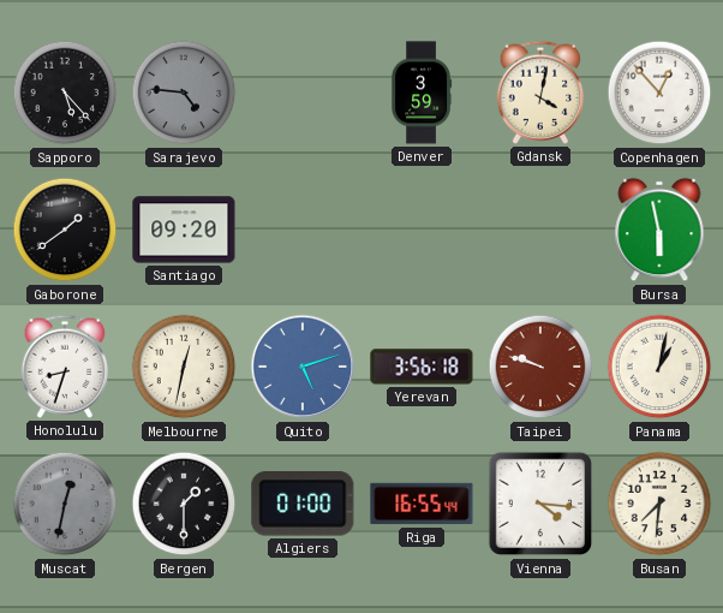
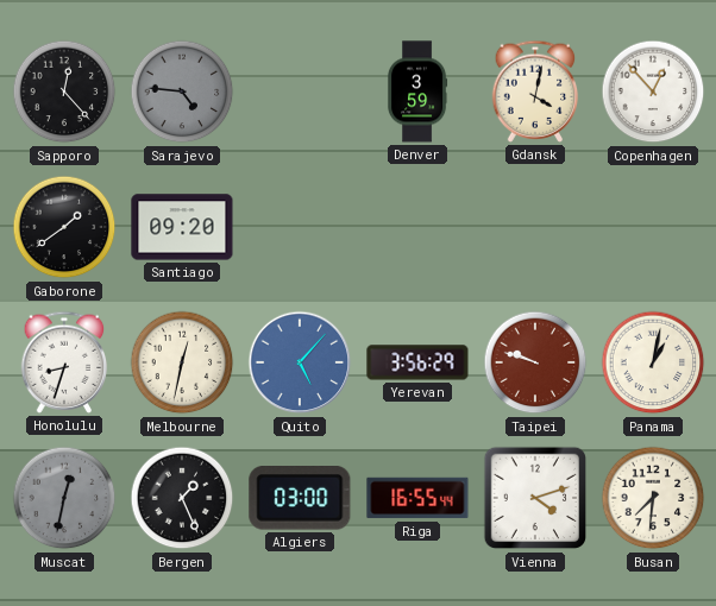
Sapporo: 5:23 -> 12:23 (64, 91)
Bursa: 5:58 -> none (659, 230)
Quito: 5:12 -> 5:07 (300, 362)
Yerevan: 3:56:18 -> 3:56:29 (417, 362)
Bergen: 1:30 -> 1:26 (182, 498)
Algiers: 01:00 -> 03:00 (300, 499)
Vienna: 4:16 -> 4:12 (535, 498)
